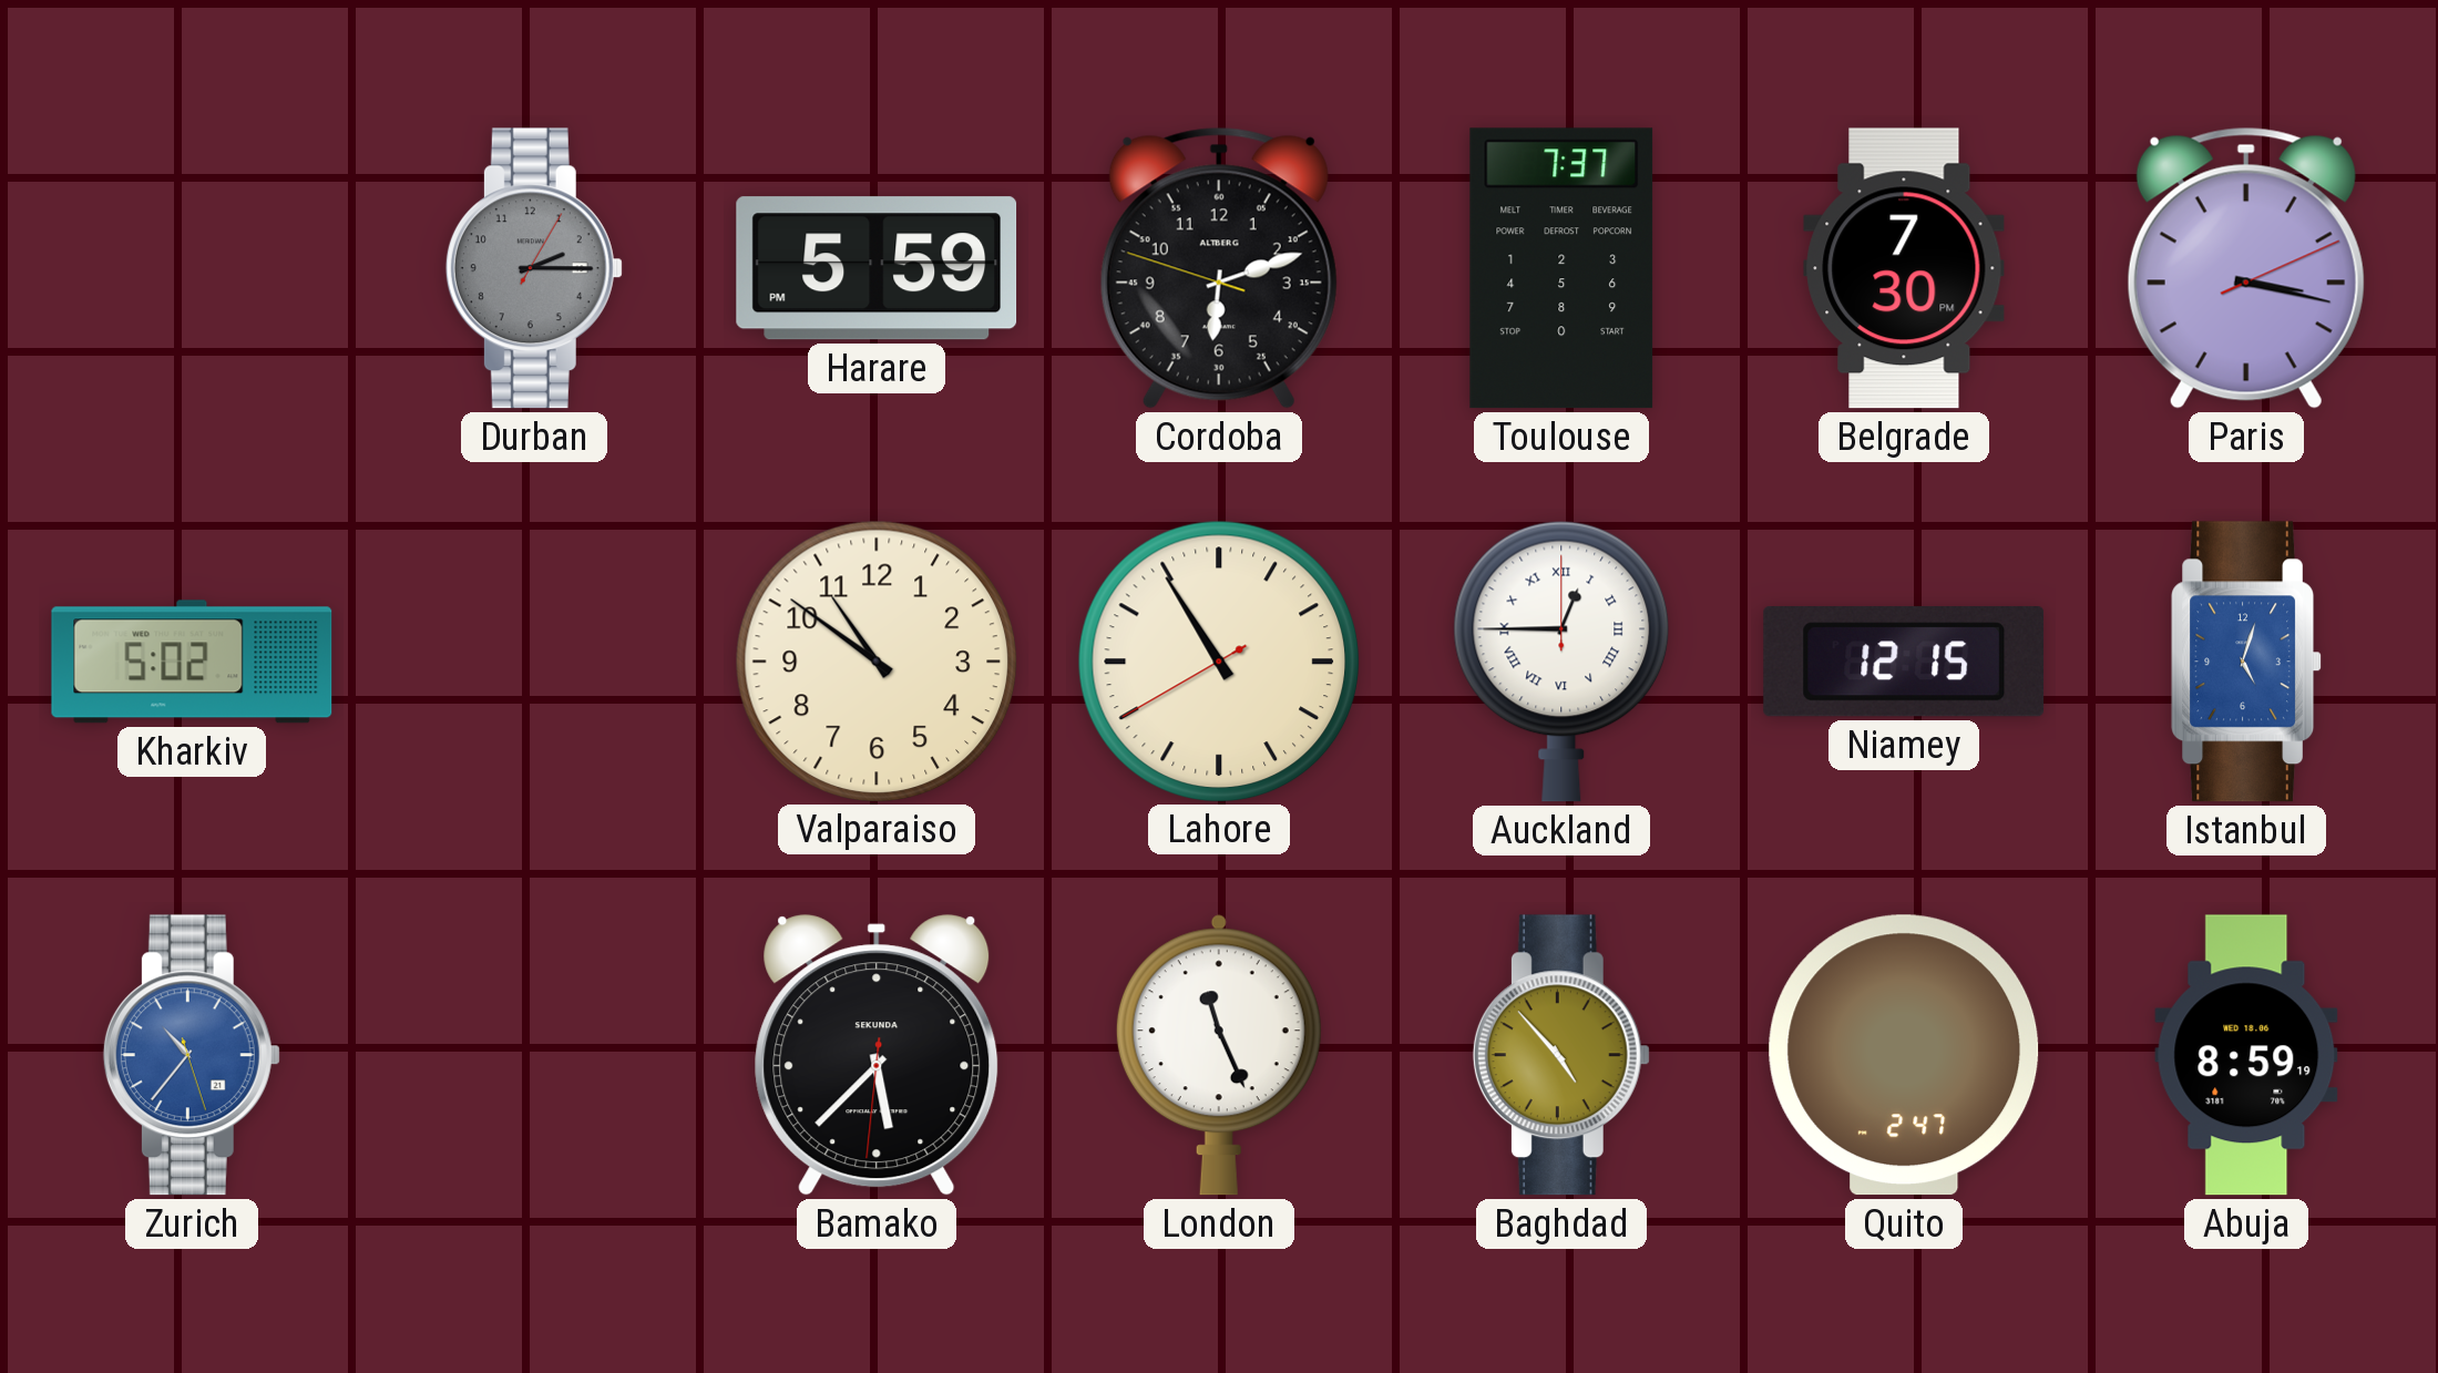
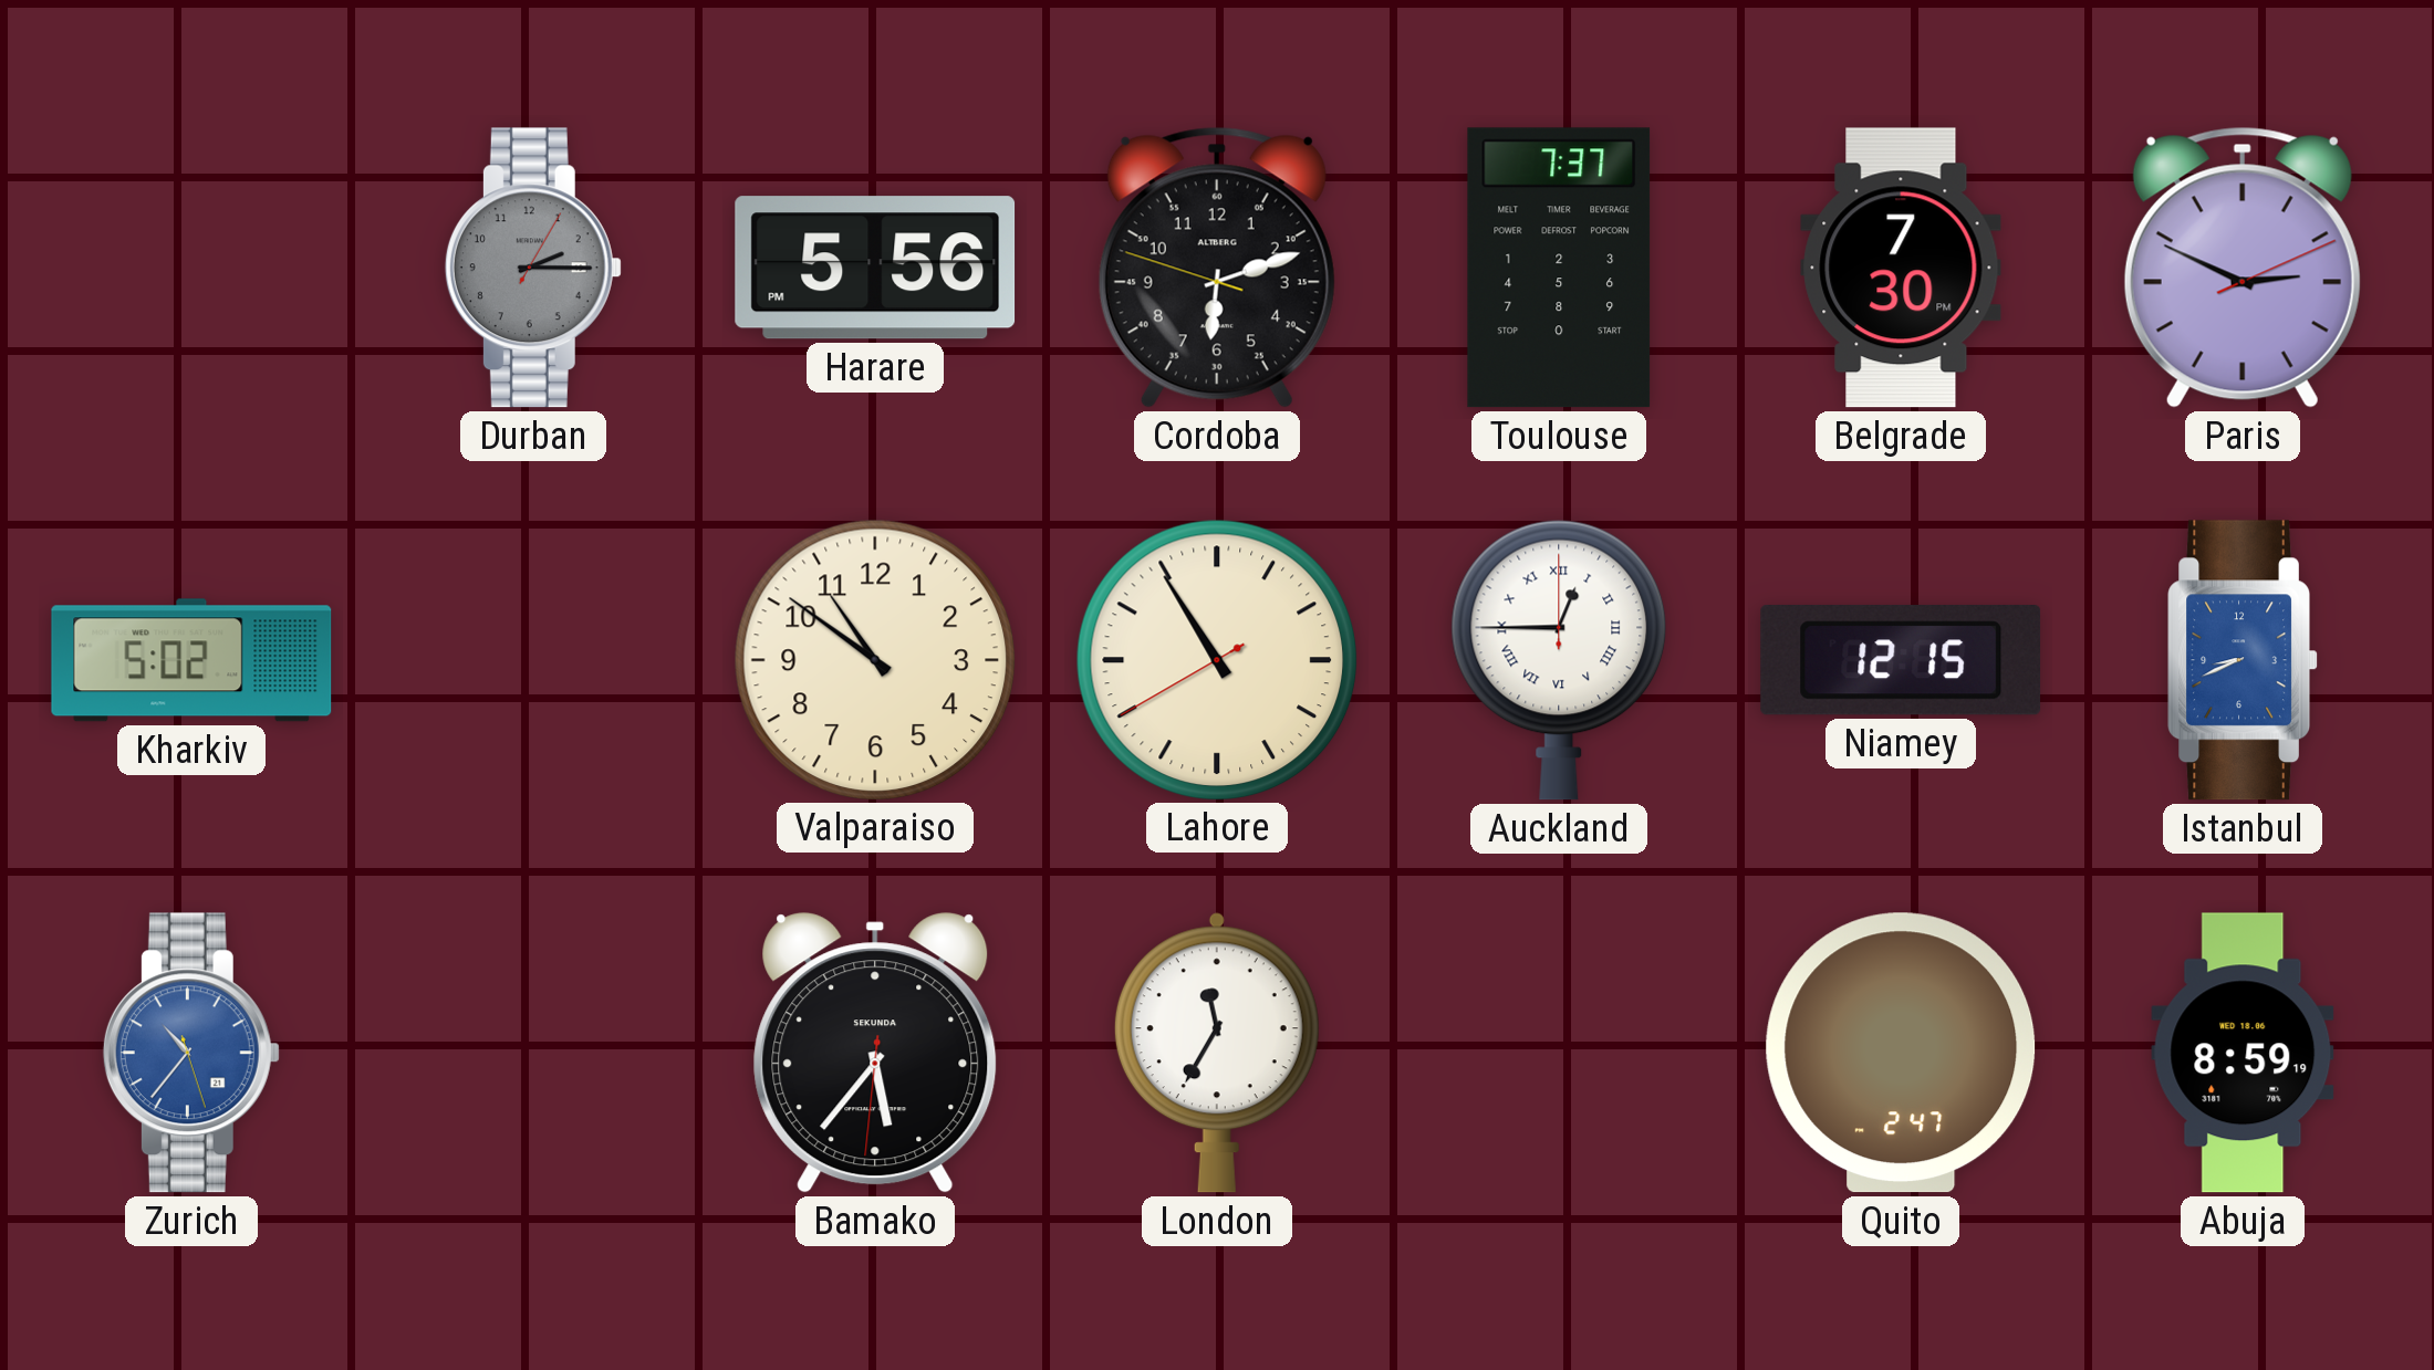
Harare: 5:59 -> 5:56 (875, 268)
Paris: 3:17 -> 2:49 (2243, 268)
Istanbul: 5:03 -> 8:41 (2243, 660)
Bamako: 5:37 -> 5:36 (875, 1053)
London: 11:26 -> 11:35 (1217, 1053)
Baghdad: 4:53 -> none (1561, 1055)
